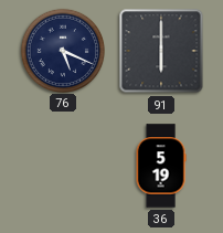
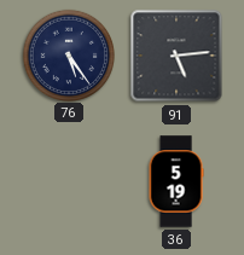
76: 5:19 -> 5:24 (68, 54)
91: 6:00 -> 5:14 (176, 56)
